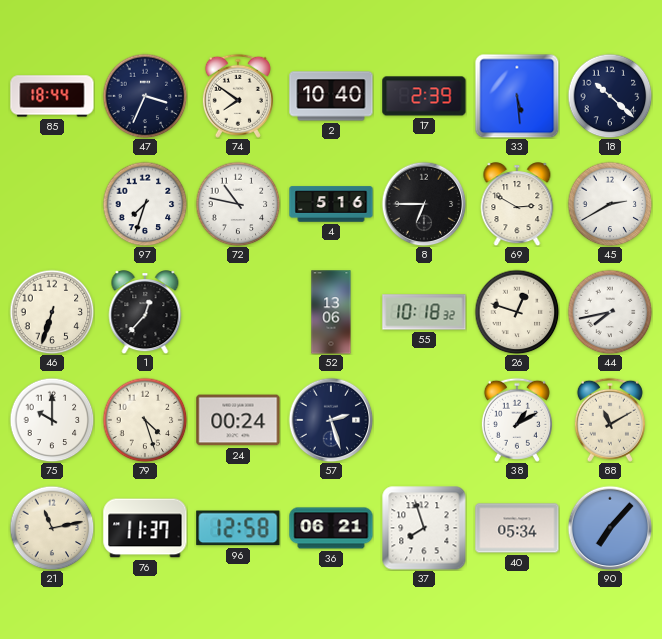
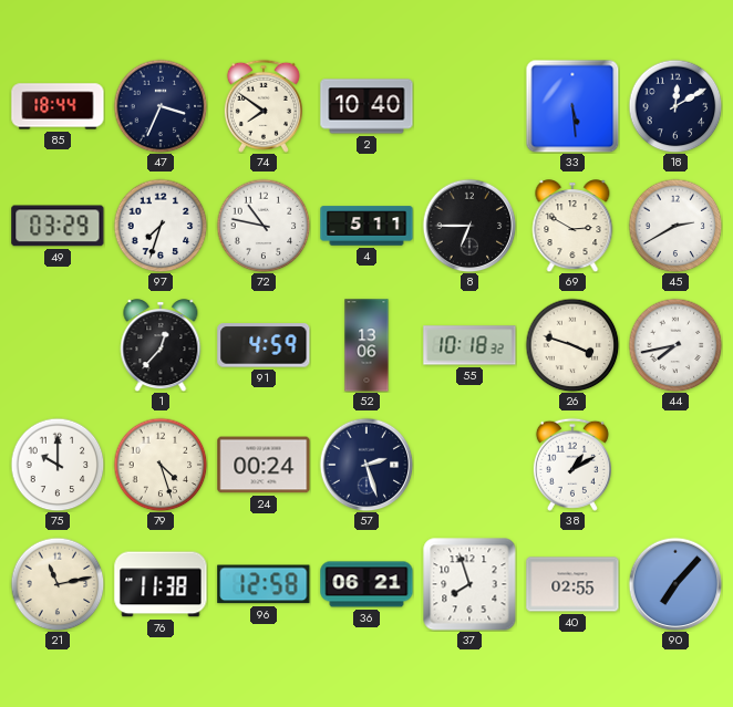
17: 2:39 -> none (424, 96)
18: 10:22 -> 12:10 (675, 106)
49: none -> 03:29 (58, 226)
4: 5:16 -> 5:11 (366, 226)
46: 6:33 -> none (52, 312)
91: none -> 4:59 (264, 345)
26: 12:48 -> 3:48 (572, 345)
88: 11:10 -> none (610, 420)
76: 11:37 -> 11:38 (161, 584)
40: 05:34 -> 02:55 (572, 584)
